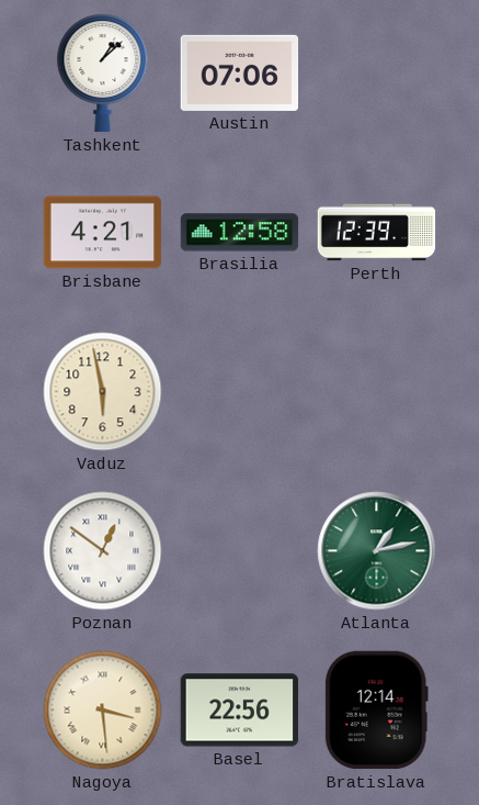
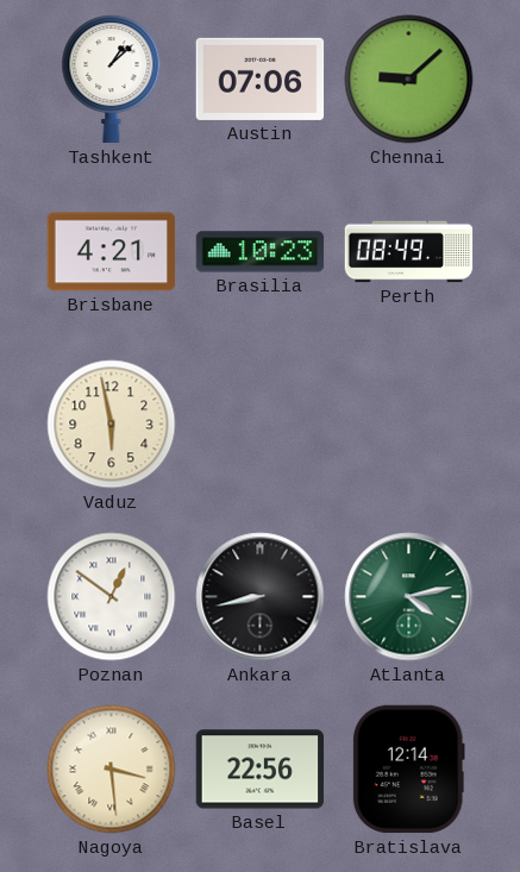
Chennai: none -> 9:08 (409, 80)
Brasilia: 12:58 -> 10:23 (261, 252)
Perth: 12:39 -> 08:49 (409, 252)
Ankara: none -> 8:43 (261, 597)
Atlanta: 1:13 -> 4:13 (409, 597)
